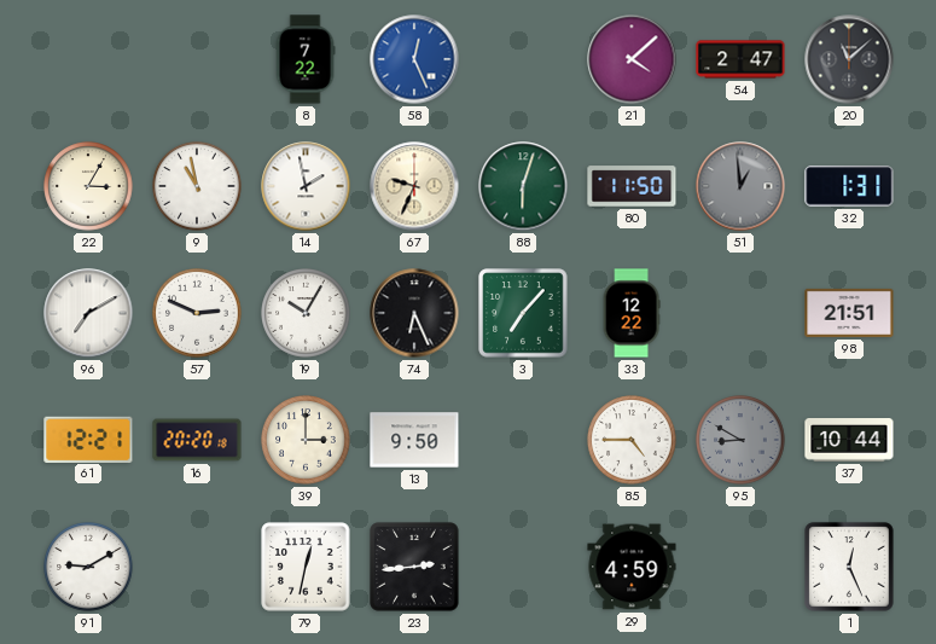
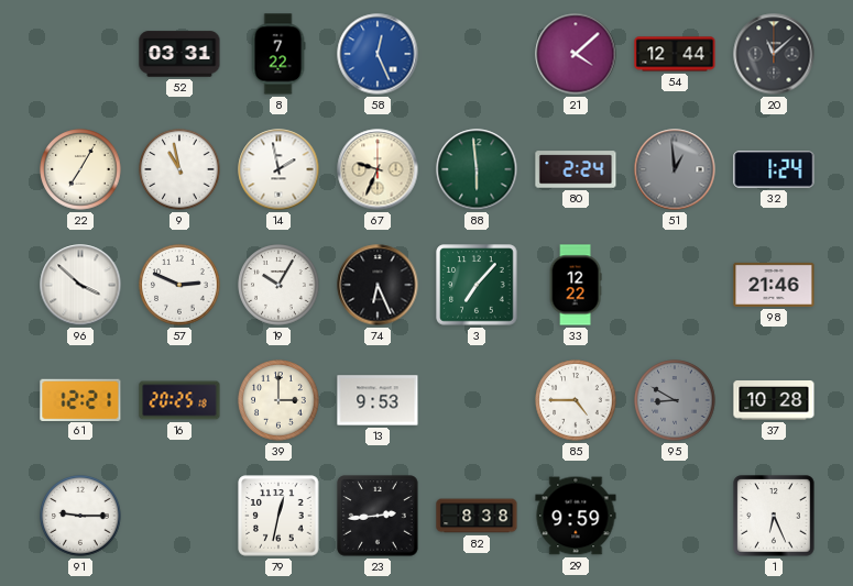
52: none -> 03:31 (179, 54)
54: 2:47 -> 12:44 (675, 54)
22: 3:05 -> 7:05 (80, 169)
88: 6:03 -> 5:59 (477, 169)
80: 11:50 -> 2:24 (576, 169)
32: 1:31 -> 1:24 (774, 169)
96: 7:10 -> 3:52 (80, 285)
98: 21:51 -> 21:46 (774, 285)
16: 20:20 -> 20:25 (179, 400)
13: 9:50 -> 9:53 (378, 400)
37: 10:44 -> 10:28 (774, 401)
91: 9:10 -> 9:15 (80, 516)
82: none -> 8:38 (477, 516)
29: 4:59 -> 9:59 (576, 516)
1: 12:26 -> 6:26 (774, 516)
